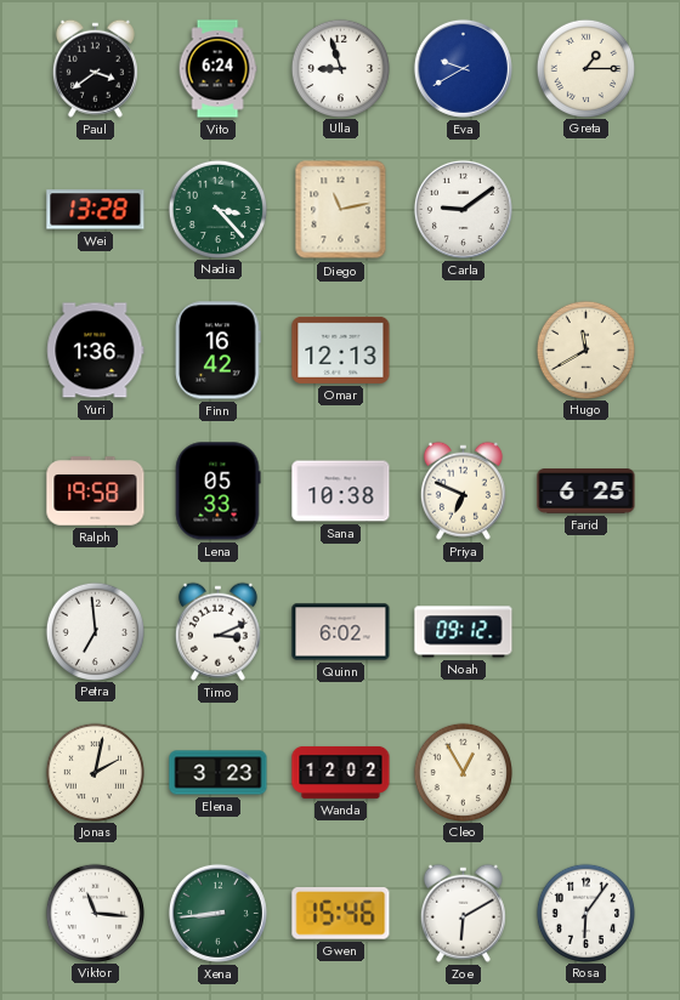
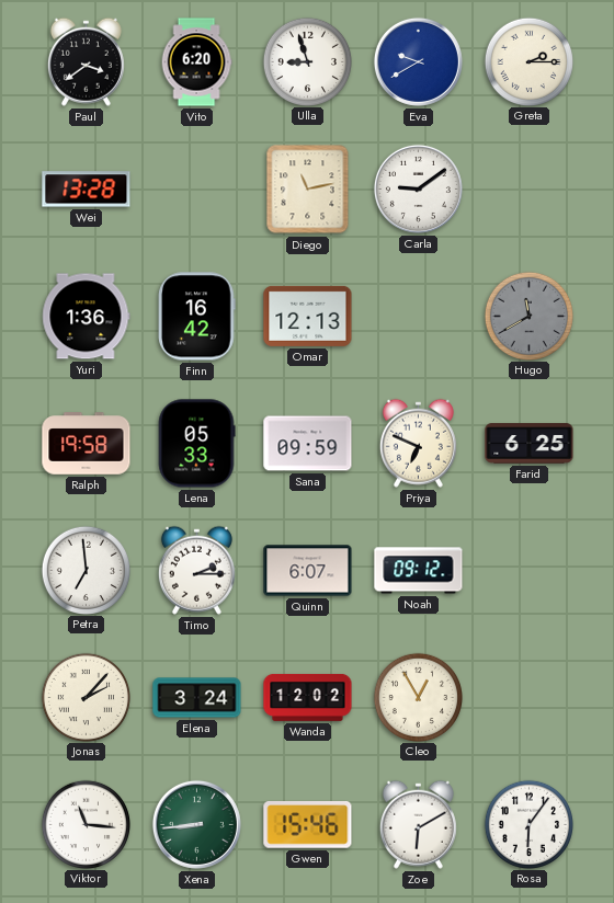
Vito: 6:24 -> 6:20 (196, 62)
Greta: 1:15 -> 2:15 (528, 61)
Nadia: 3:23 -> none (217, 209)
Hugo dial: cream -> grey (528, 316)
Sana: 10:38 -> 09:59 (308, 444)
Timo: 3:11 -> 2:15 (196, 570)
Quinn: 6:02 -> 6:07 (308, 571)
Jonas: 2:02 -> 2:07 (86, 697)
Elena: 3:23 -> 3:24 (197, 698)
